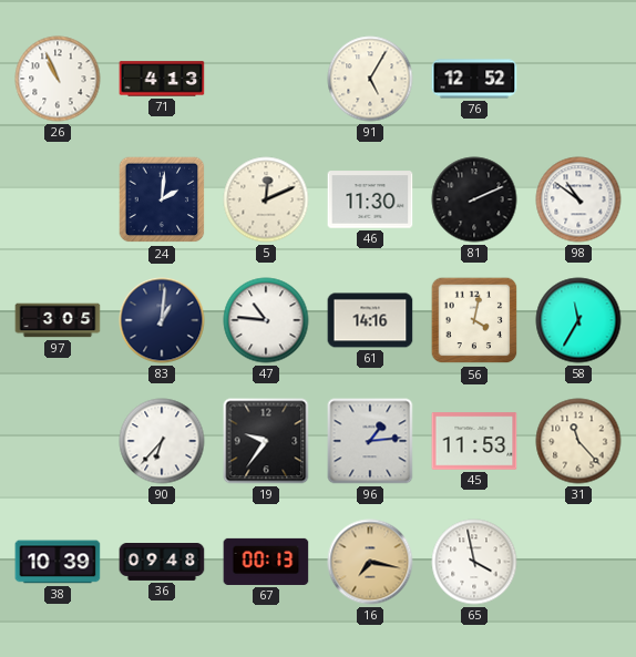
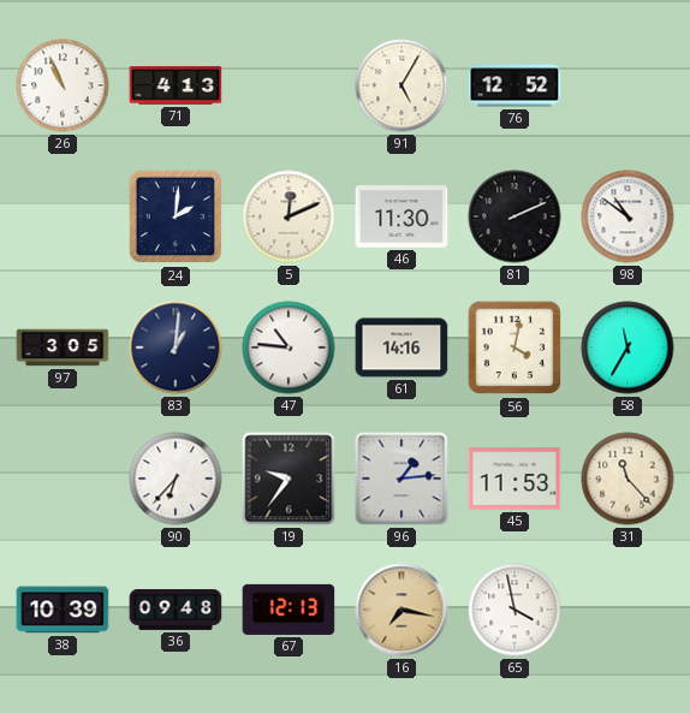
67: 00:13 -> 12:13 (289, 610)
